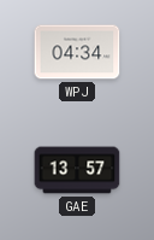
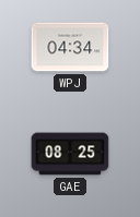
GAE: 13:57 -> 08:25 (70, 154)
